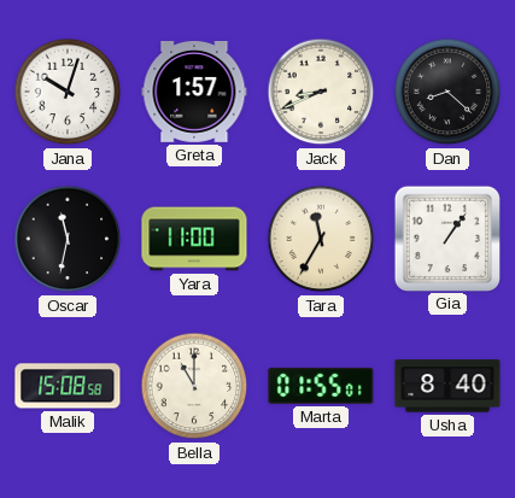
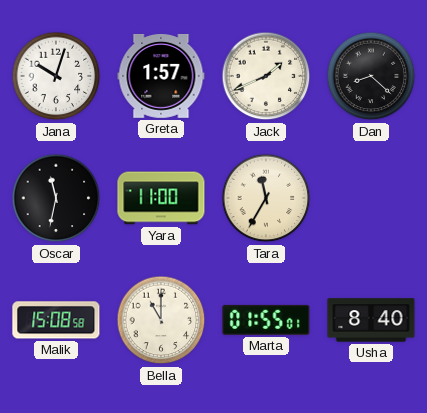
Jack: 8:41 -> 1:41 (266, 76)
Gia: 1:06 -> none (446, 238)
